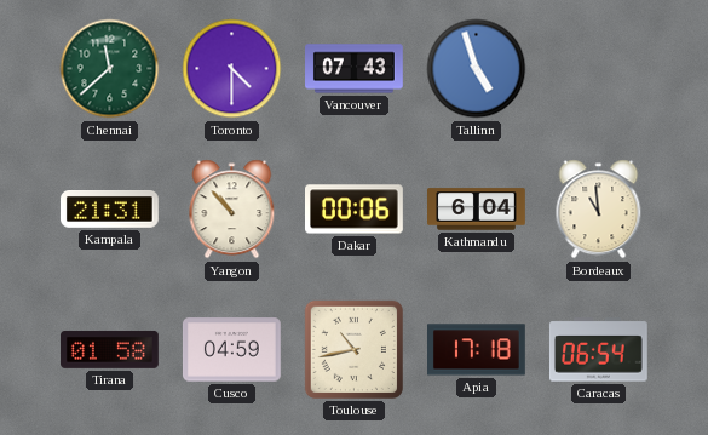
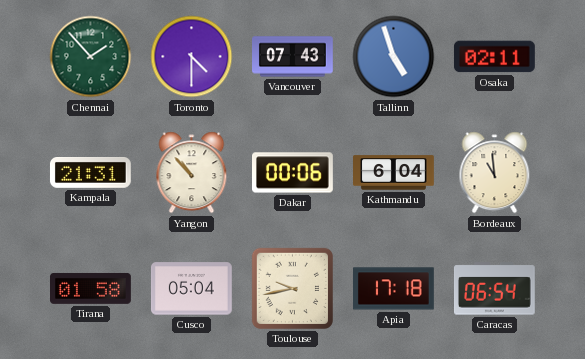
Chennai: 11:38 -> 1:53 (91, 57)
Osaka: none -> 02:11 (494, 57)
Cusco: 04:59 -> 05:04 (191, 289)
Toulouse: 10:43 -> 9:43 (292, 288)
